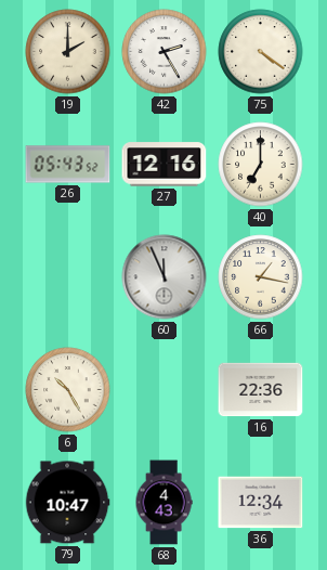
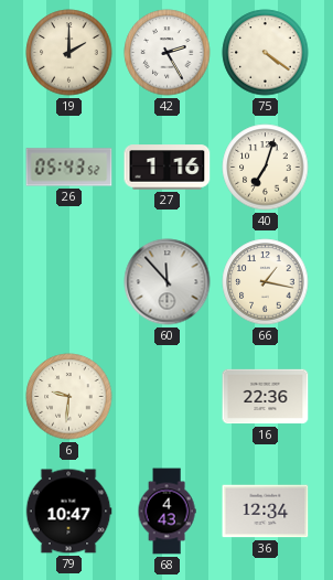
27: 12:16 -> 1:16 (168, 168)
40: 7:00 -> 7:03 (266, 168)
60: 11:56 -> 11:53 (168, 282)
6: 10:25 -> 9:31 (69, 397)
